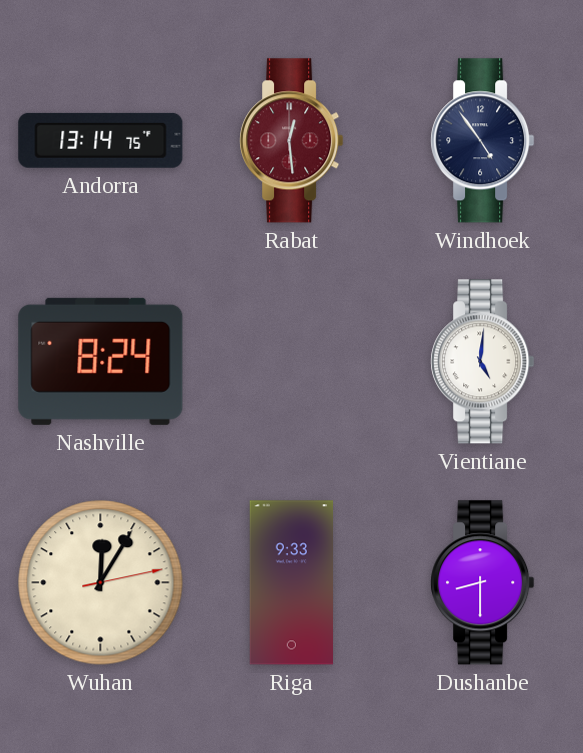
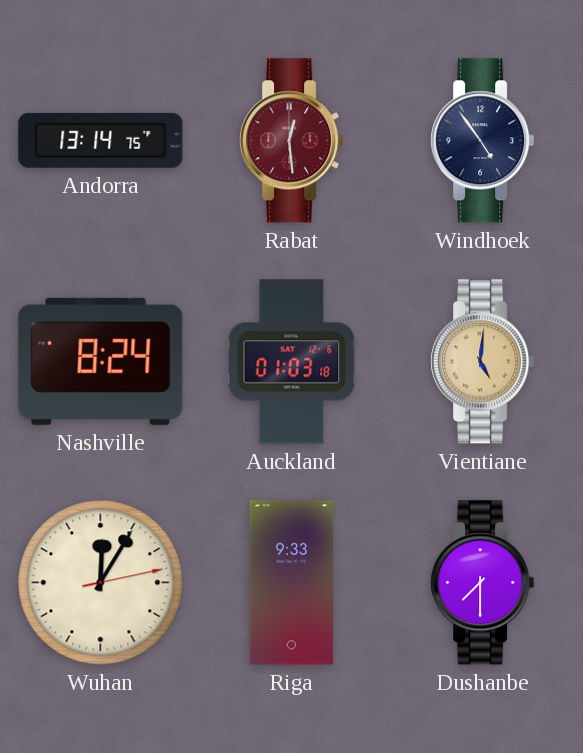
Auckland: none -> 01:03 (292, 362)
Vientiane dial: white -> champagne (483, 362)
Dushanbe: 8:30 -> 7:30 (483, 583)
